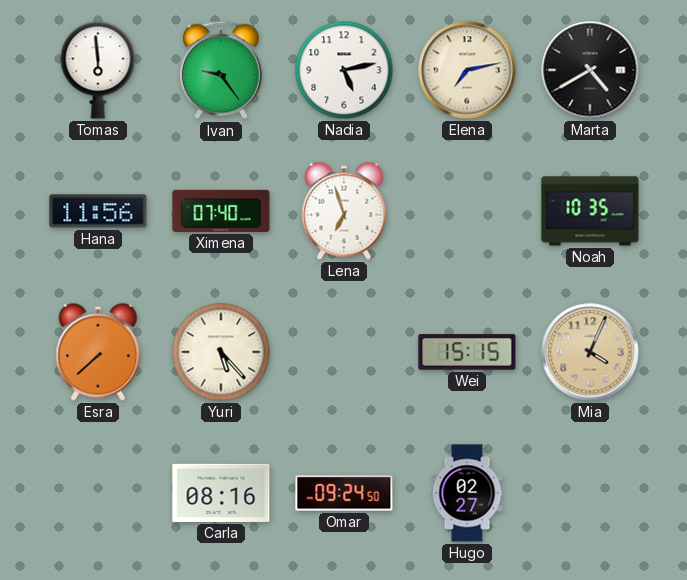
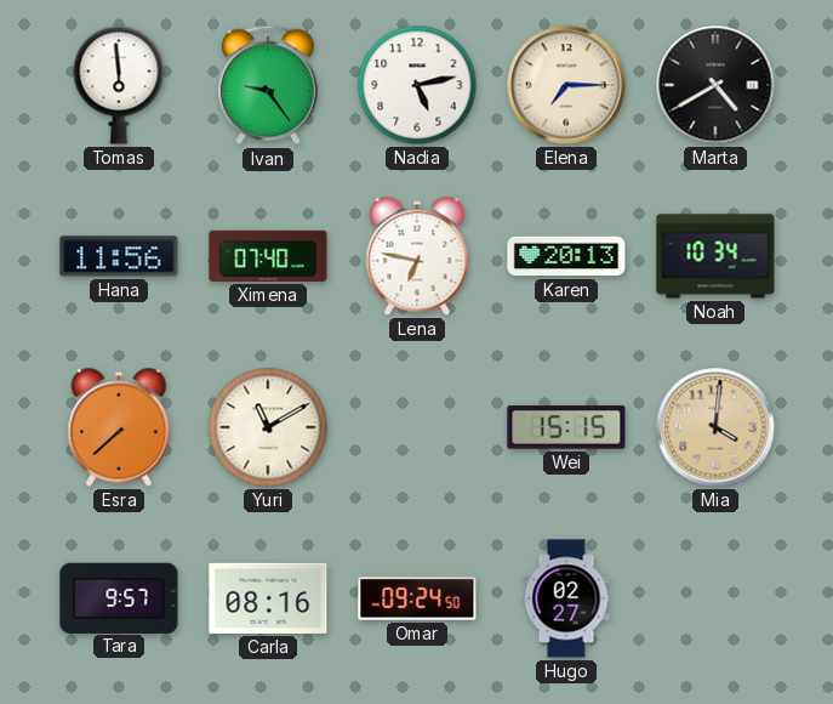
Elena: 7:13 -> 7:15 (566, 85)
Lena: 6:57 -> 6:47 (417, 256)
Karen: none -> 20:13 (566, 256)
Noah: 10:35 -> 10:34 (715, 256)
Yuri: 5:23 -> 11:10 (268, 427)
Mia: 4:04 -> 4:01 (715, 427)
Tara: none -> 9:57 (119, 597)
